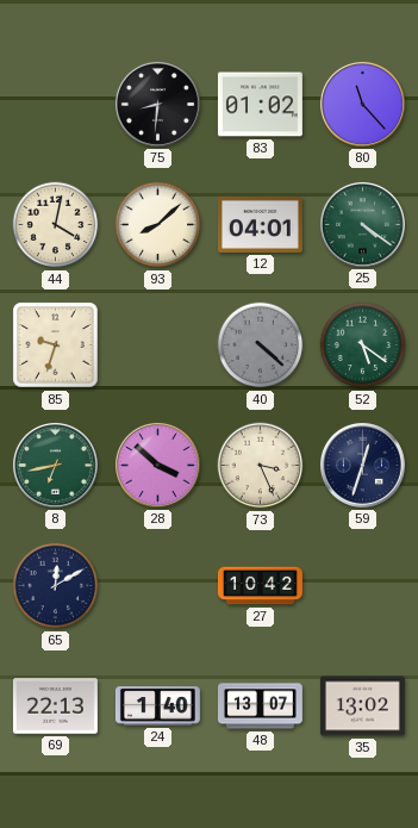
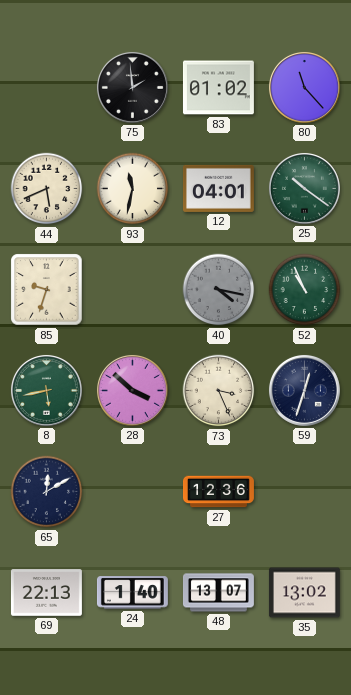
75: 8:31 -> 1:59 (132, 87)
44: 4:02 -> 5:41 (47, 189)
93: 8:08 -> 11:32 (133, 189)
25: 4:21 -> 10:21 (304, 188)
40: 4:22 -> 4:17 (219, 290)
52: 5:21 -> 10:56 (305, 290)
8: 6:43 -> 5:43 (46, 390)
27: 10:42 -> 12:36 (219, 492)
